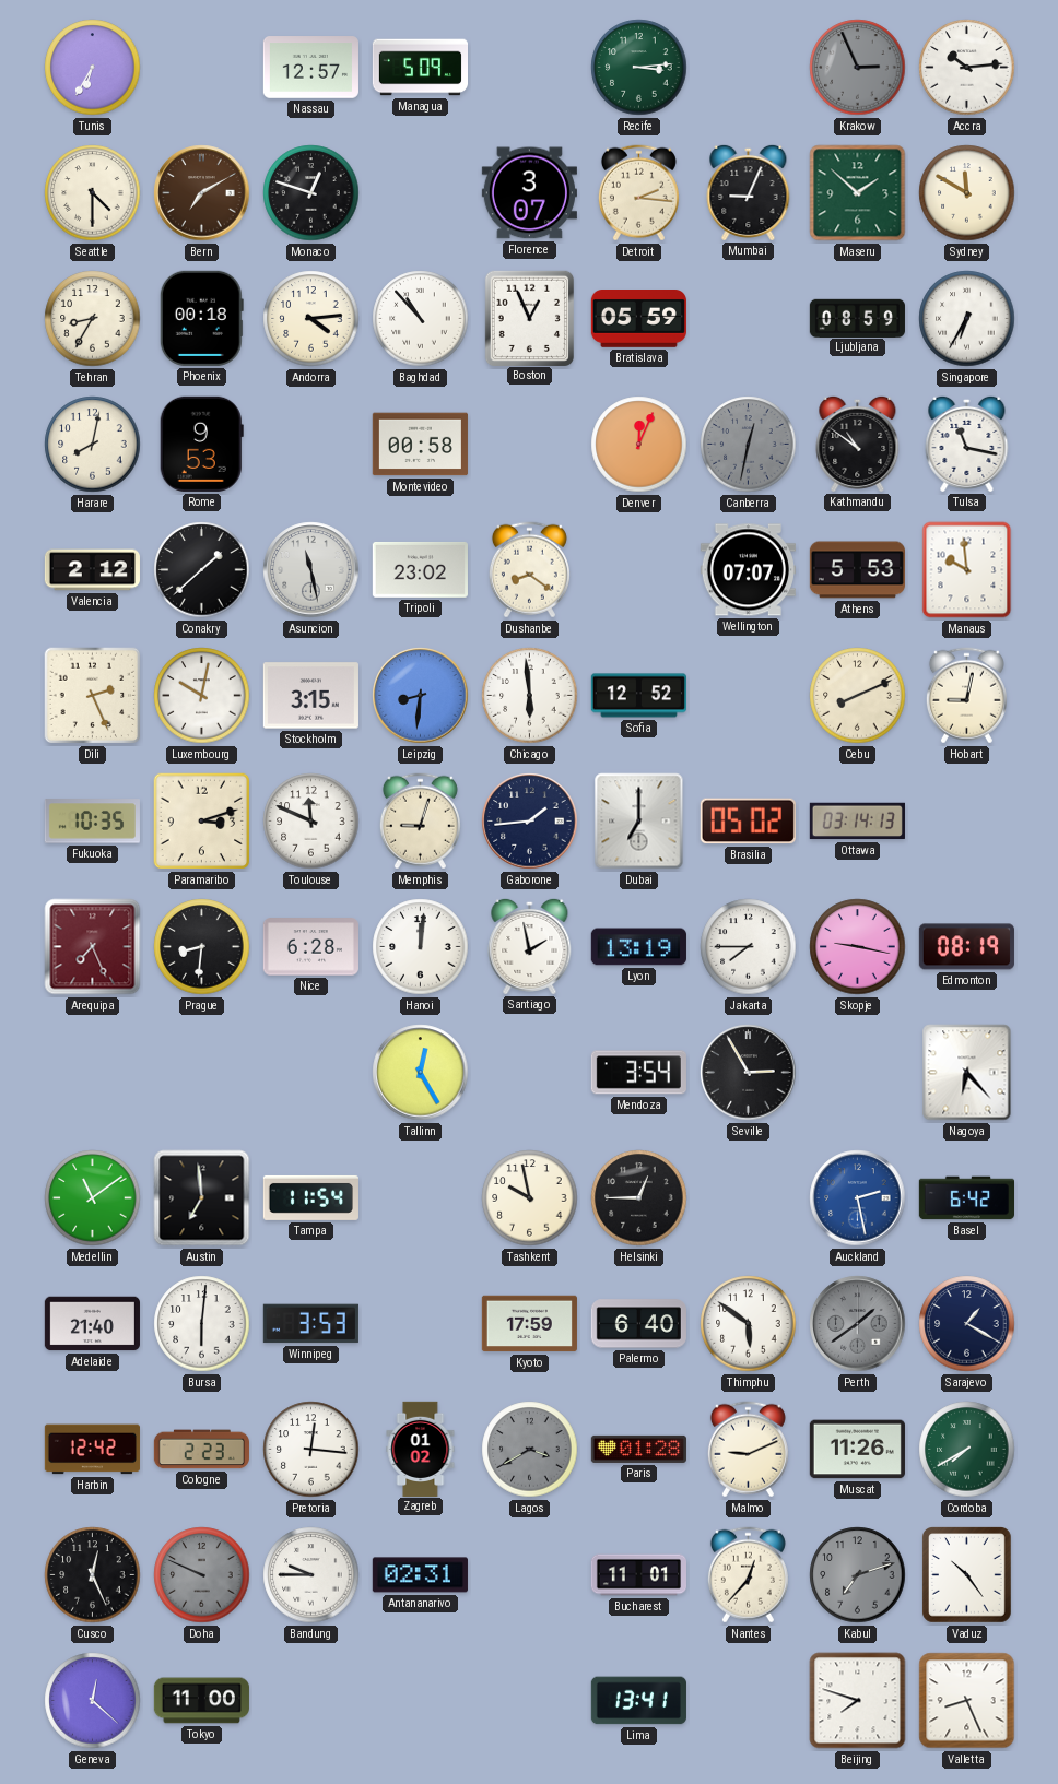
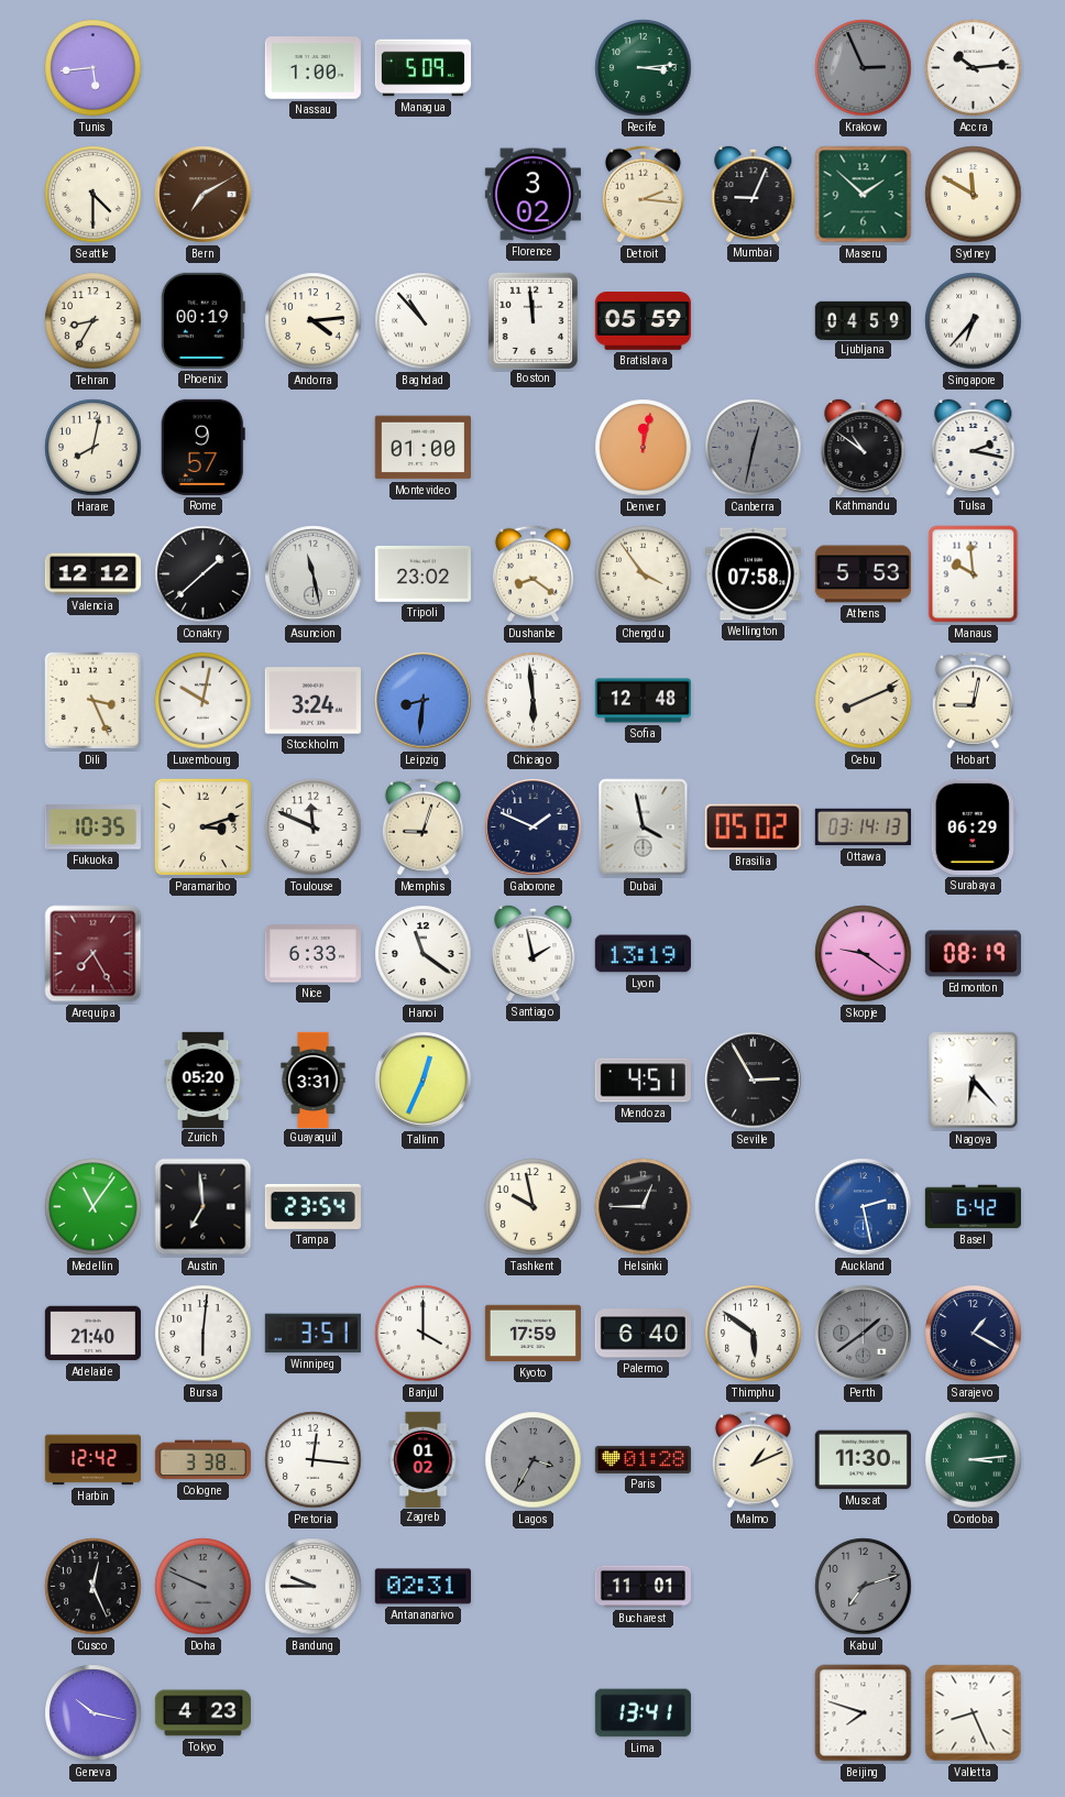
Tunis: 6:35 -> 5:44 (94, 68)
Nassau: 12:57 -> 1:00 (312, 68)
Monaco: 12:48 -> none (311, 193)
Florence: 3:07 -> 3:02 (532, 195)
Phoenix: 00:18 -> 00:19 (202, 320)
Boston: 12:56 -> 11:59 (532, 320)
Ljubljana: 08:59 -> 04:59 (863, 320)
Singapore: 6:35 -> 6:37 (974, 321)
Rome: 9:53 -> 9:57 (202, 447)
Montevideo: 00:58 -> 01:00 (422, 448)
Denver: 12:04 -> 12:02 (644, 448)
Tulsa: 11:17 -> 2:17 (974, 447)
Valencia: 2:12 -> 12:12 (92, 574)
Chengdu: none -> 3:54 (644, 574)
Wellington: 07:07 -> 07:58 (753, 574)
Dili: 2:26 -> 3:26 (94, 701)
Stockholm: 3:15 -> 3:24 (312, 701)
Sofia: 12:52 -> 12:48 (643, 701)
Gaborone: 1:44 -> 1:49 (534, 828)
Dubai: 7:00 -> 3:58 (644, 828)
Surabaya: none -> 06:29 (973, 826)
Arequipa: 7:26 -> 7:25 (94, 954)
Prague: 8:31 -> none (202, 947)
Nice: 6:28 -> 6:33 (312, 954)
Hanoi: 12:01 -> 11:21 (424, 954)
Jakarta: 7:45 -> none (749, 947)
Skopje: 9:17 -> 9:21 (864, 954)
Zurich: none -> 05:20 (204, 1080)
Guayaquil: none -> 3:31 (314, 1080)
Tallinn: 12:25 -> 12:34 (424, 1081)
Mendoza: 3:54 -> 4:51 (643, 1081)
Medellin: 11:09 -> 11:06 (94, 1207)
Tampa: 11:54 -> 23:54 (312, 1206)
Winnipeg: 3:53 -> 3:51 (312, 1334)
Banjul: none -> 4:00 (424, 1334)
Cologne: 2:23 -> 3:38 (202, 1460)
Lagos: 3:40 -> 3:35 (534, 1460)
Malmo: 9:11 -> 1:11 (753, 1460)
Muscat: 11:26 -> 11:30 (863, 1460)
Cordoba: 7:40 -> 3:14 (974, 1460)
Nantes: 12:37 -> none (748, 1575)
Vaduz: 10:24 -> none (967, 1575)
Geneva: 12:22 -> 10:17 (94, 1713)
Tokyo: 11:00 -> 4:23 (202, 1713)
